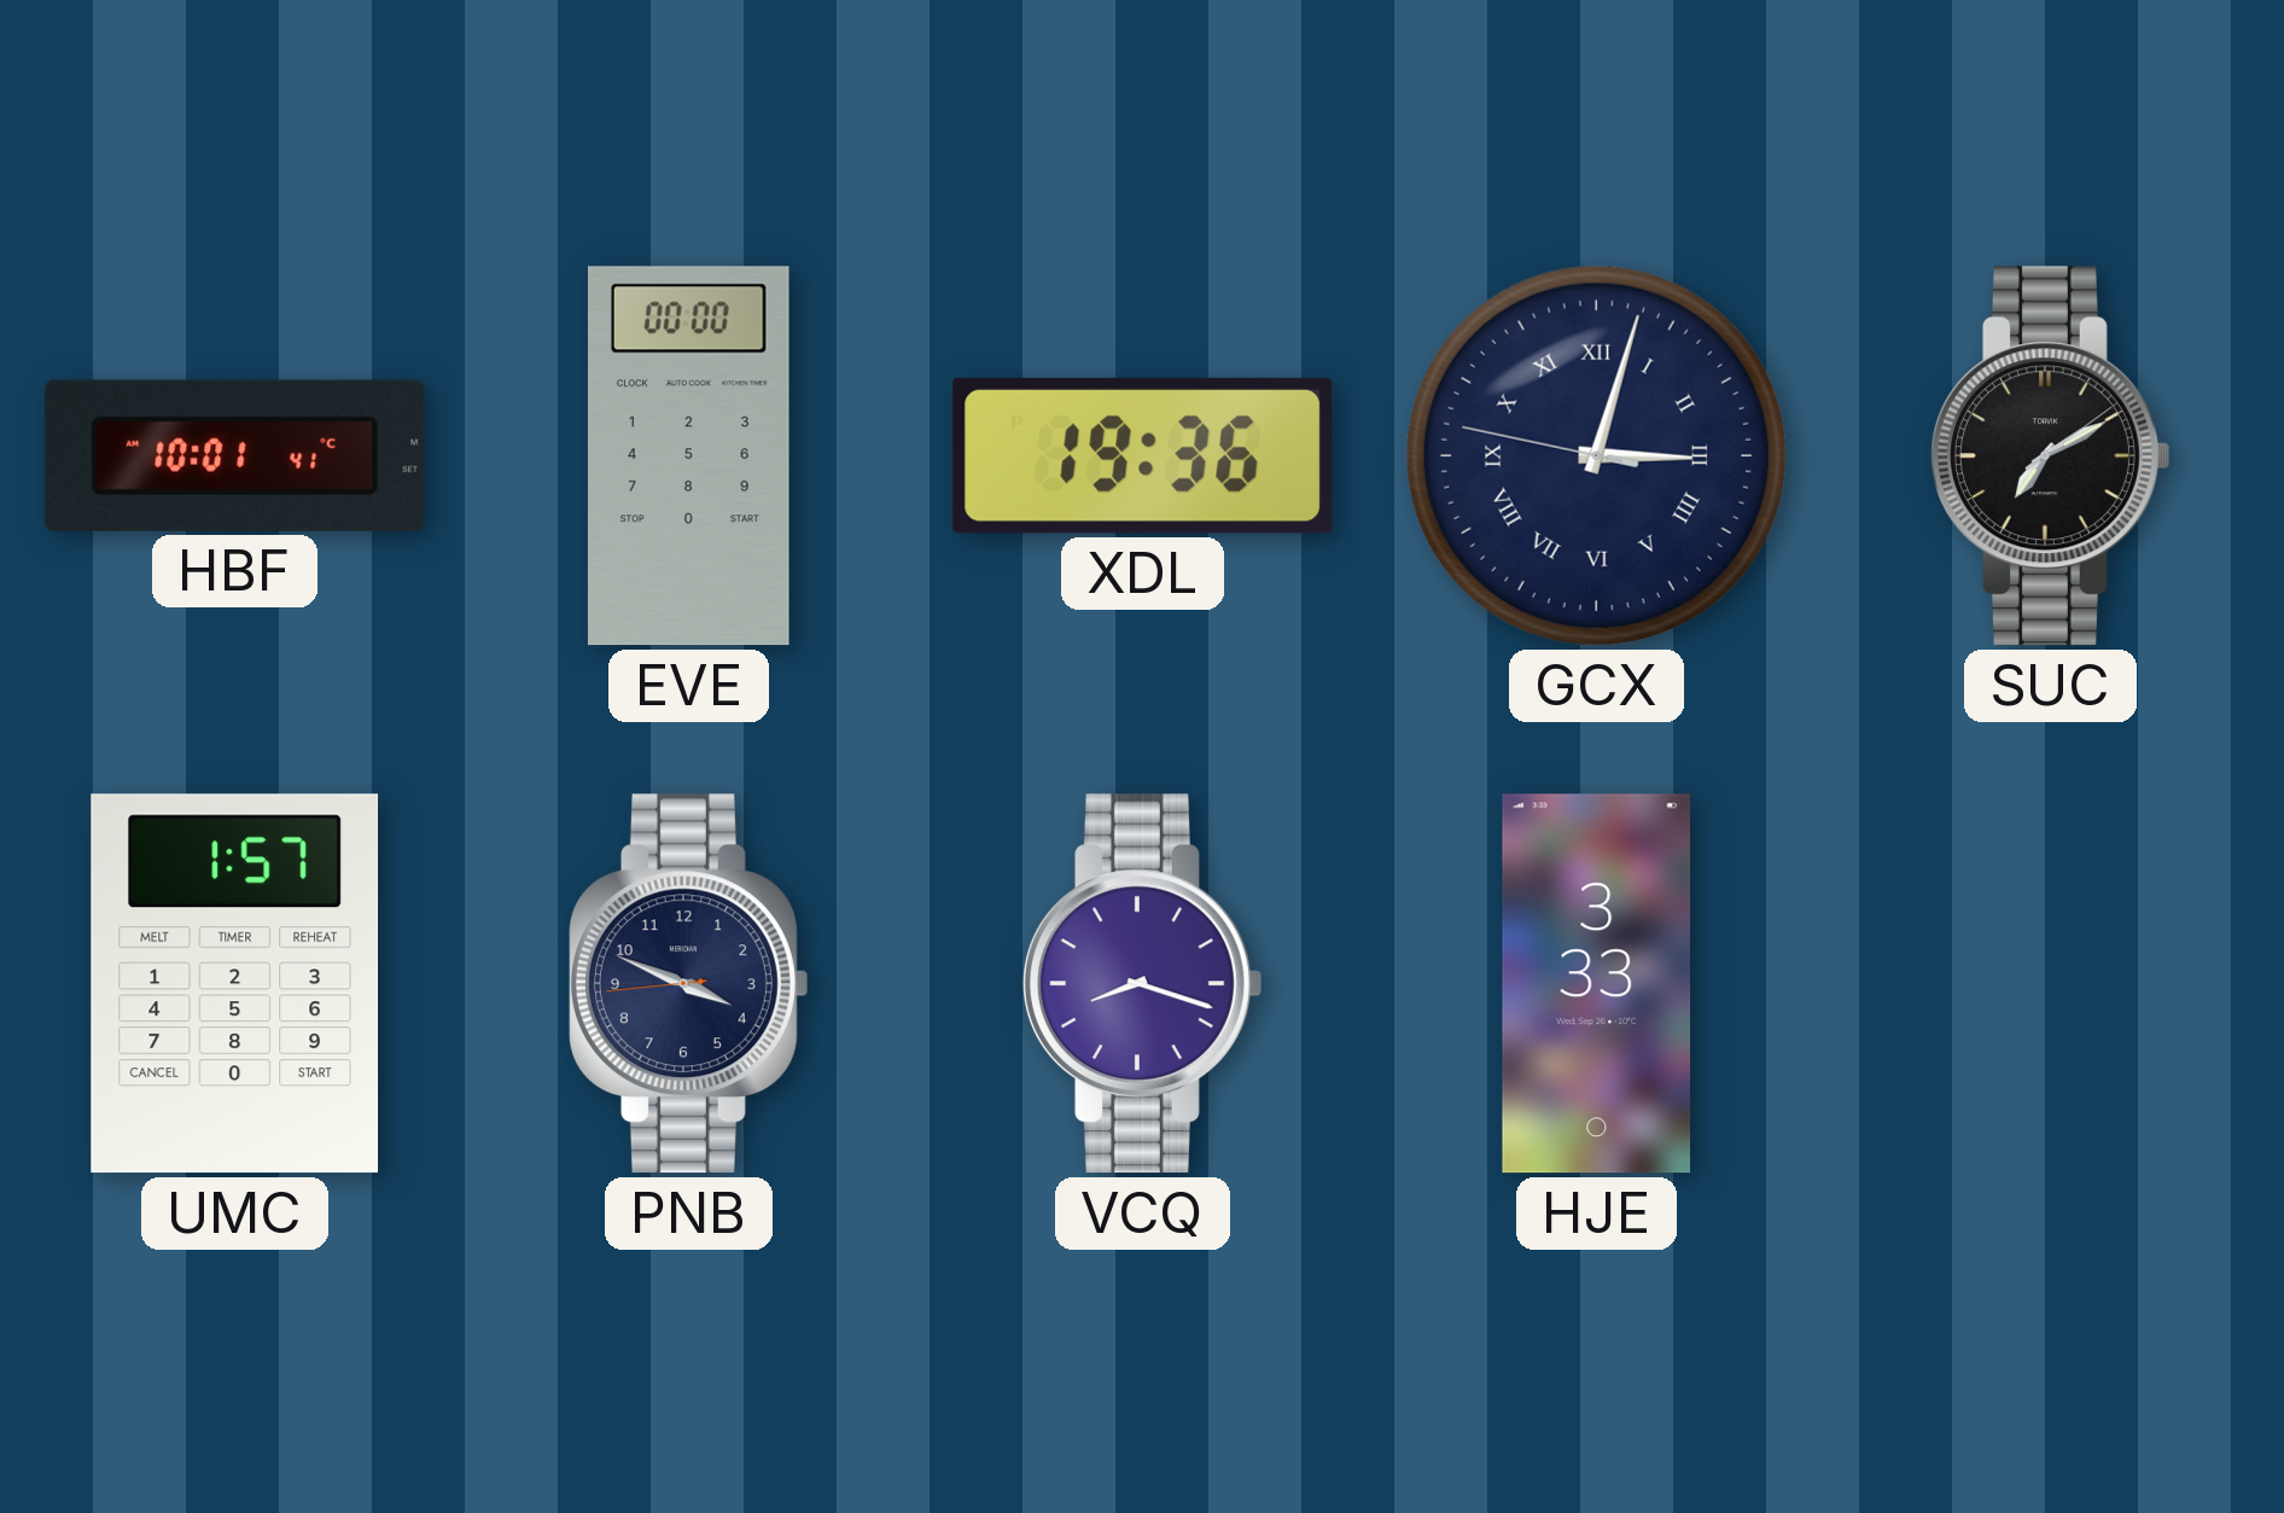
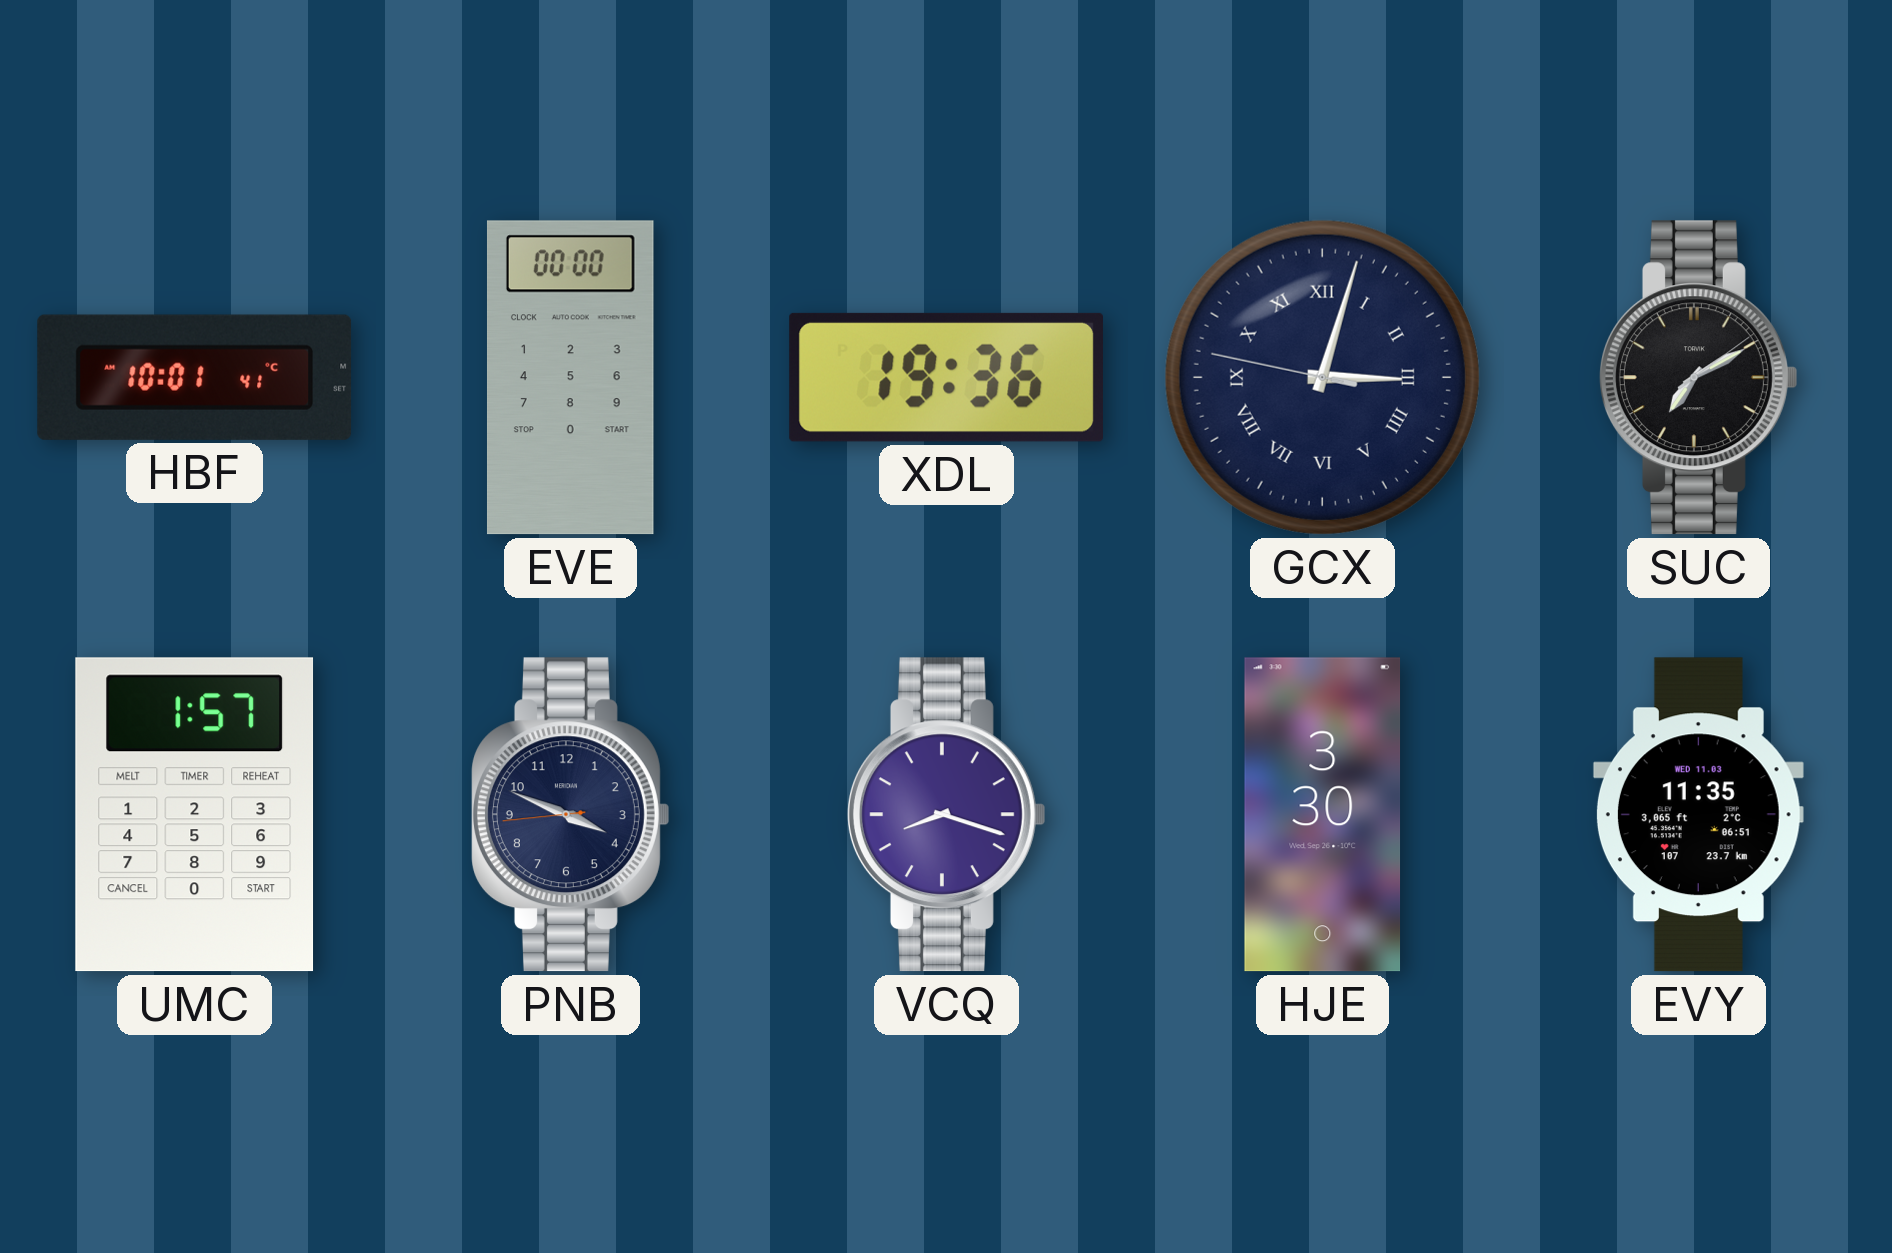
HJE: 3:33 -> 3:30 (1323, 815)
EVY: none -> 11:35 (1698, 815)
